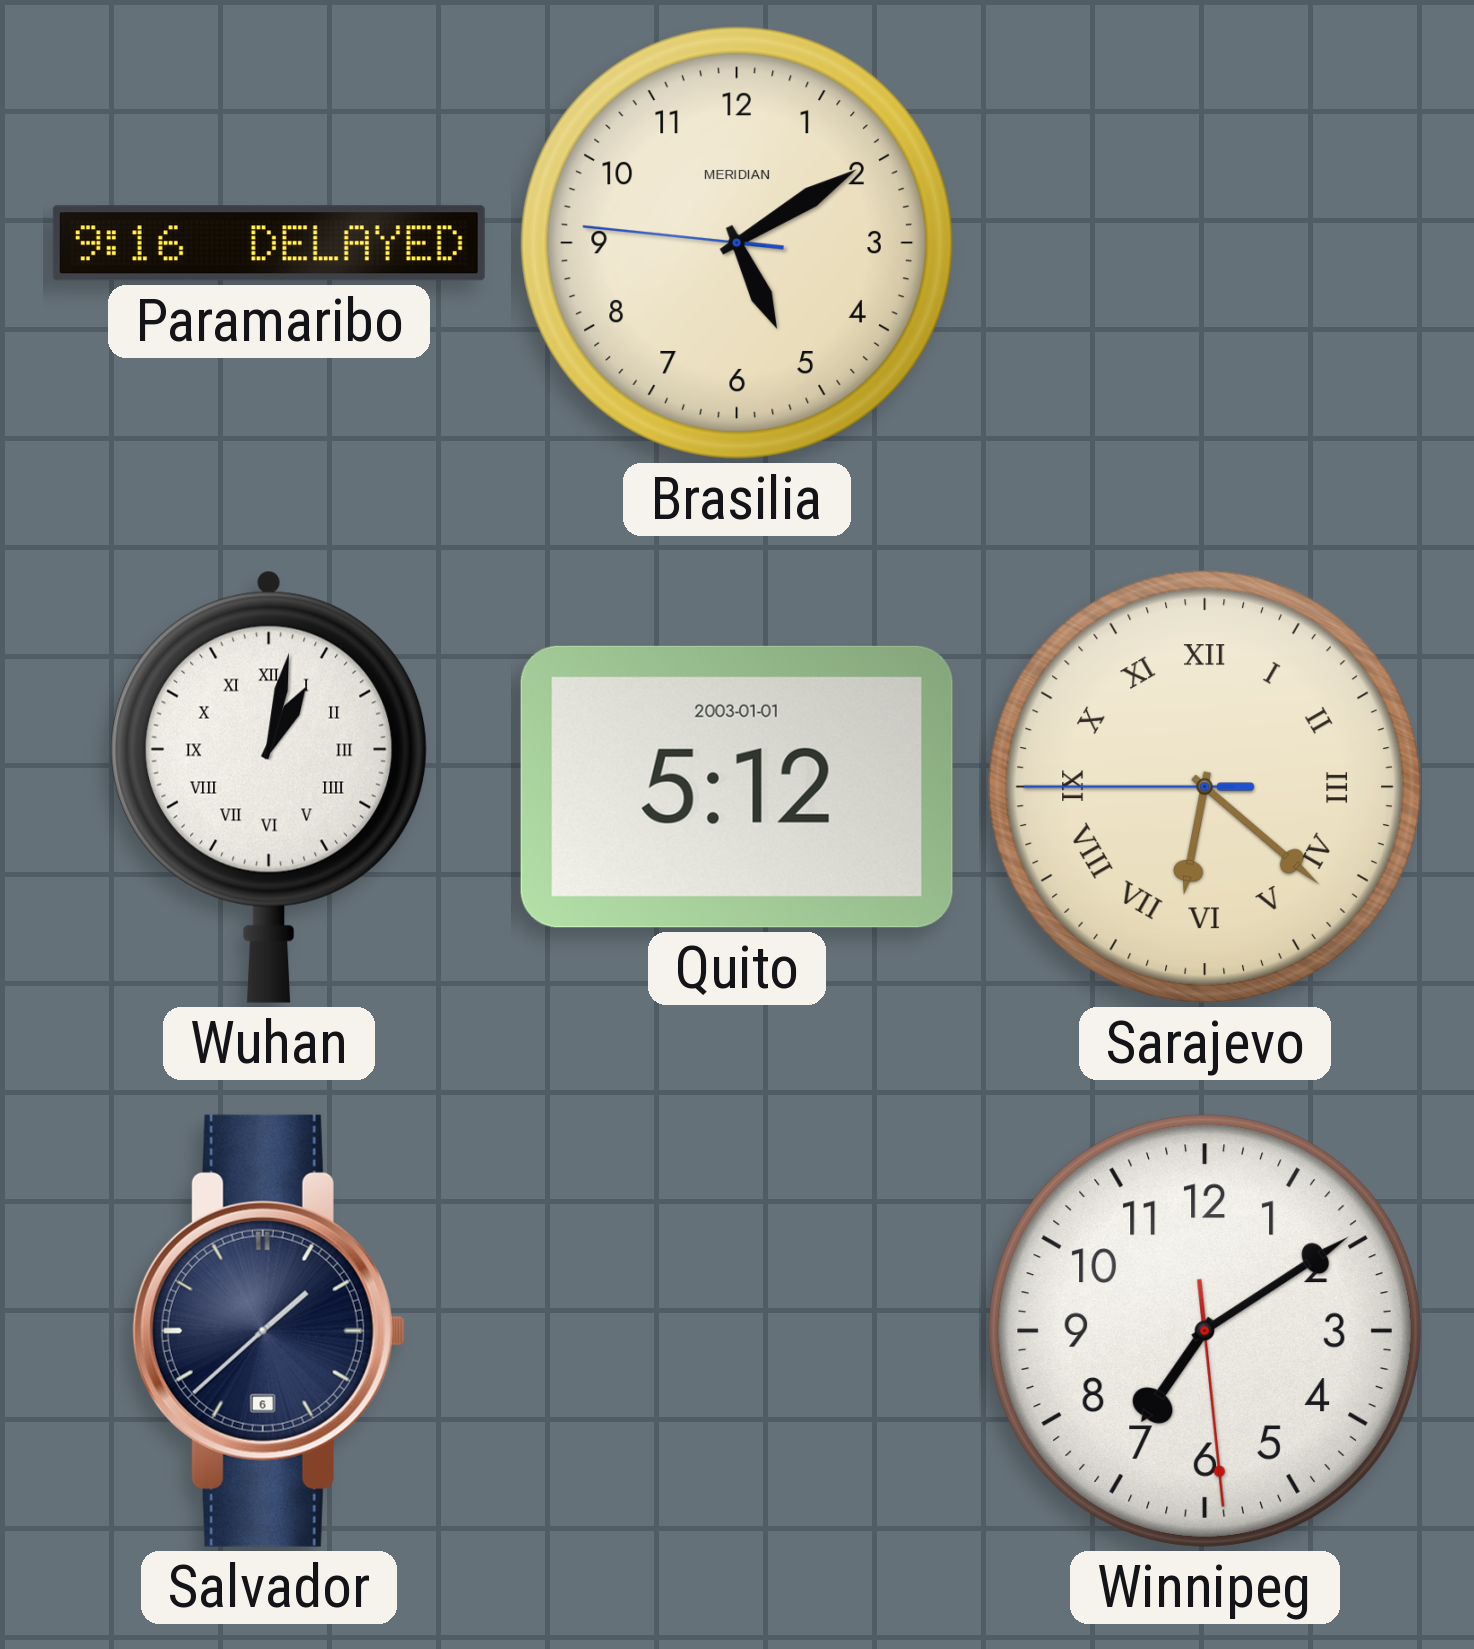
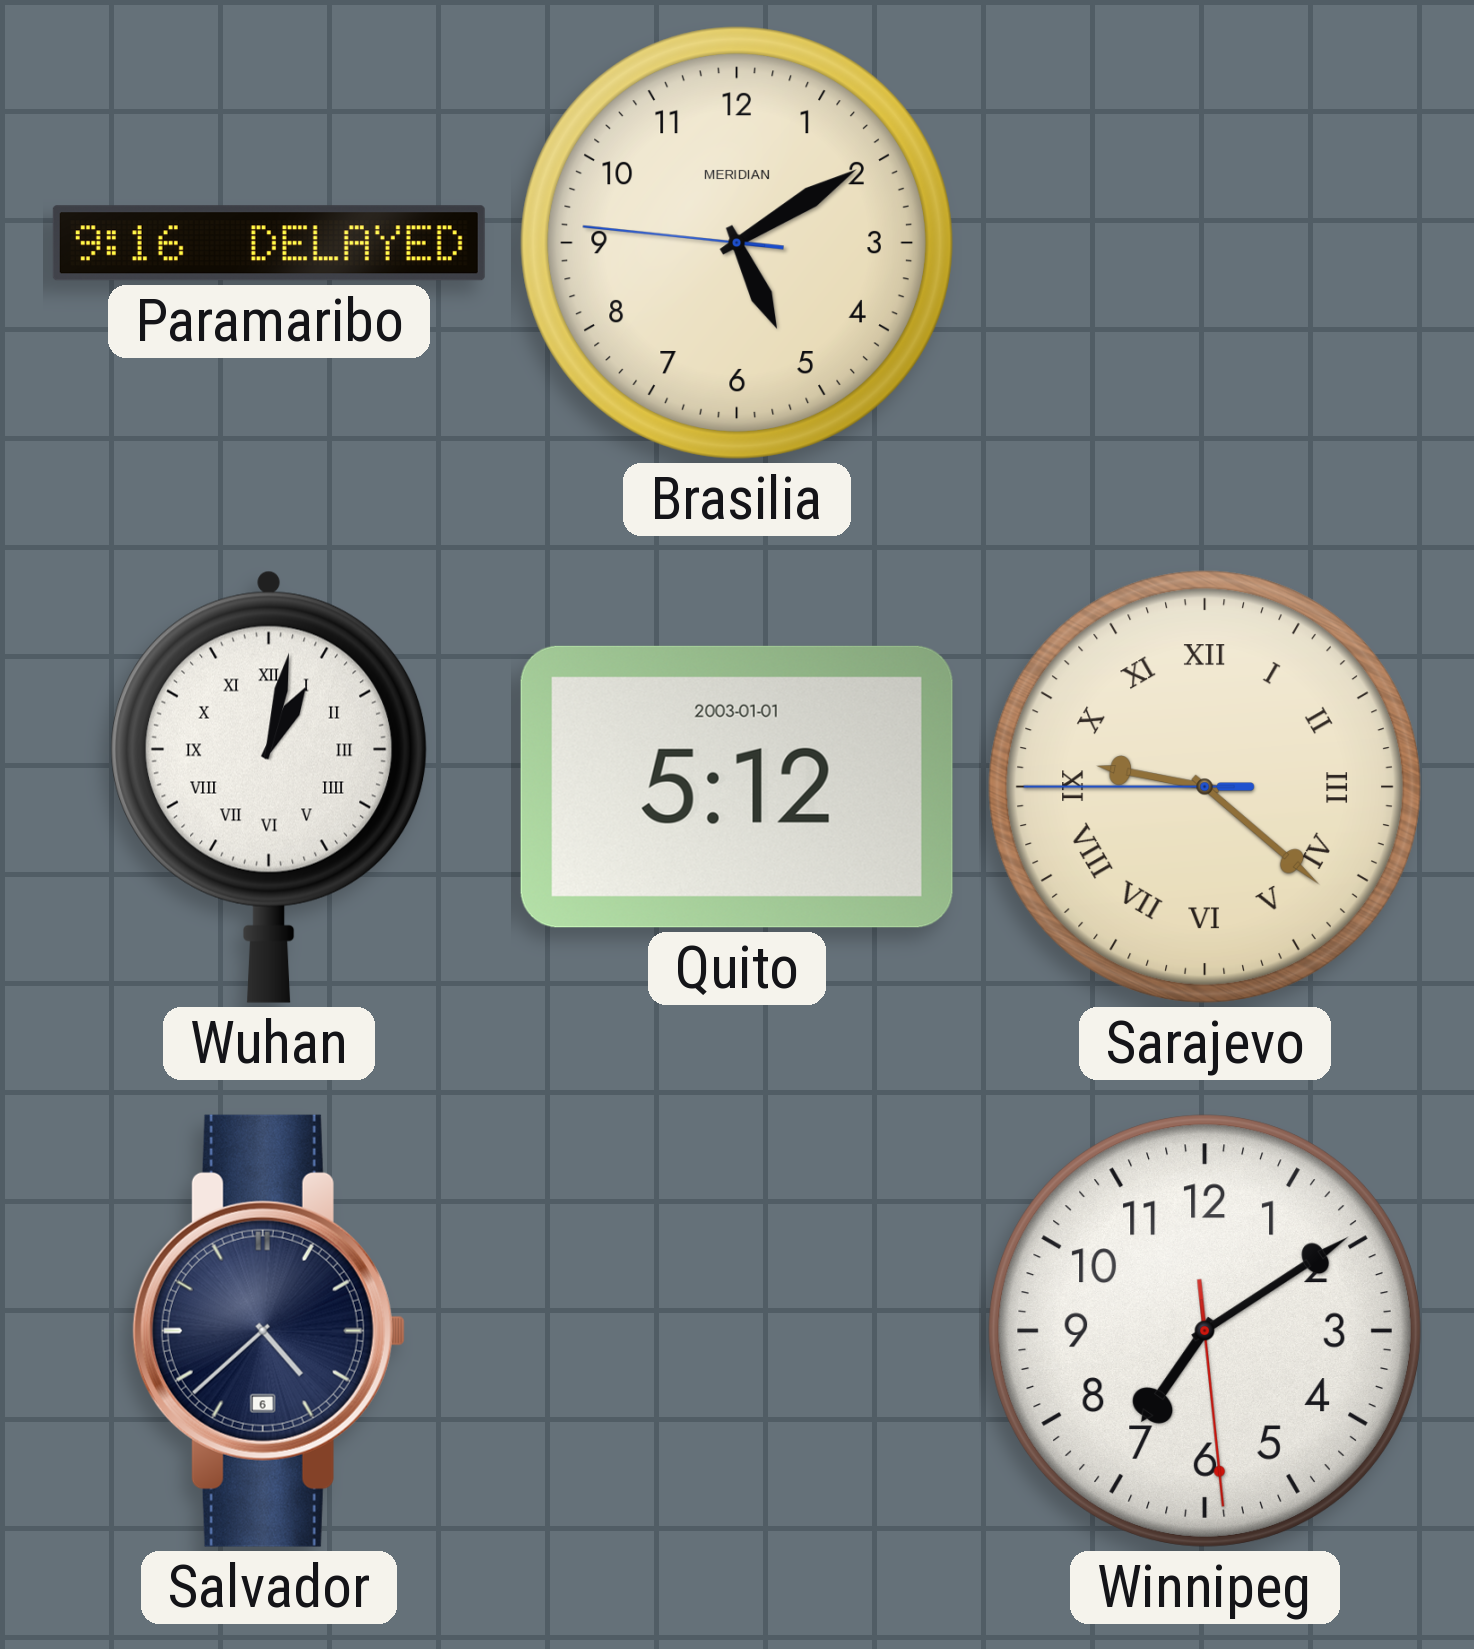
Sarajevo: 6:21 -> 9:21 (1205, 787)
Salvador: 1:38 -> 4:38 (269, 1331)
